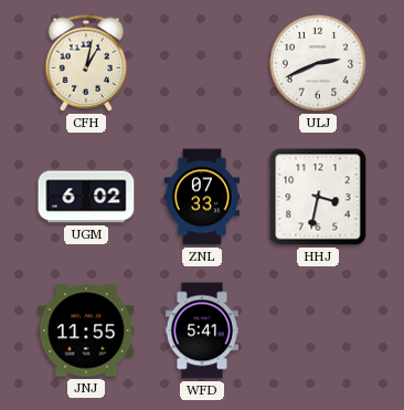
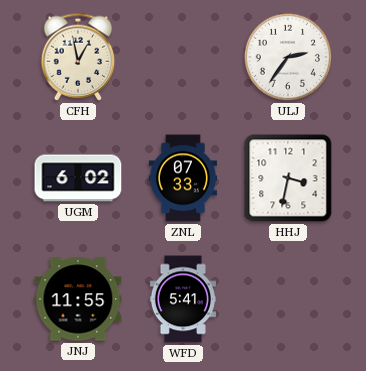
CFH: 1:02 -> 12:58 (78, 57)
ULJ: 2:41 -> 2:36 (288, 57)
